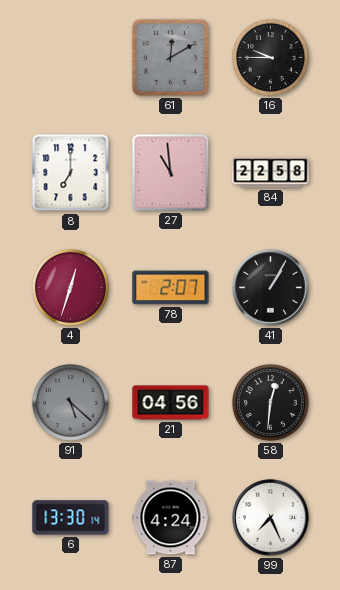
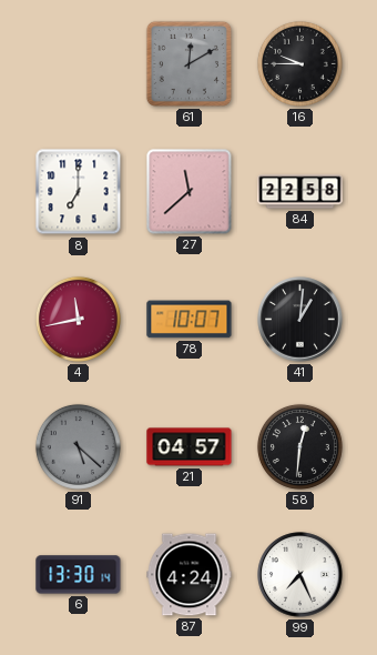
27: 10:59 -> 11:38 (190, 192)
4: 12:33 -> 11:43 (78, 319)
78: 2:07 -> 10:07 (190, 320)
41: 1:05 -> 1:01 (300, 320)
21: 04:56 -> 04:57 (190, 447)
